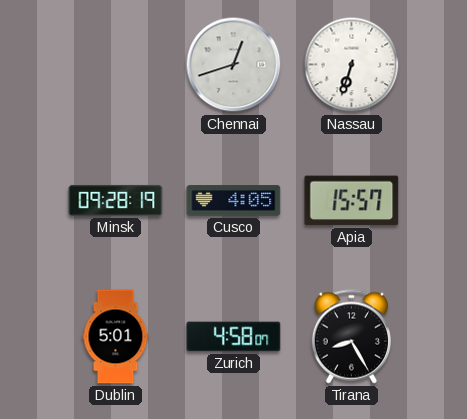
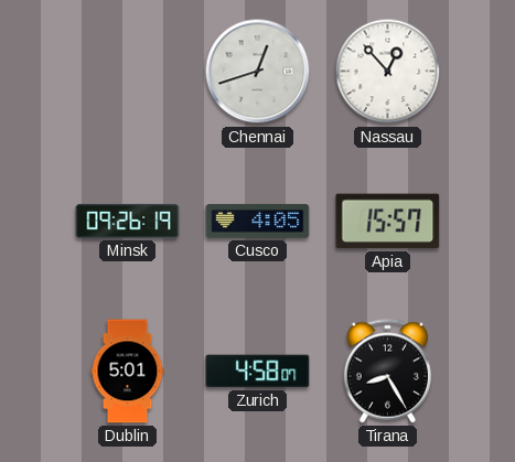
Nassau: 6:33 -> 12:53 (388, 72)
Minsk: 09:28 -> 09:26 (128, 221)
